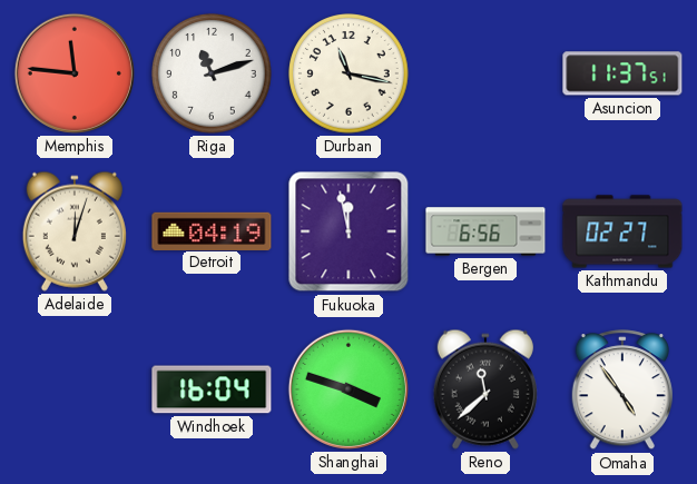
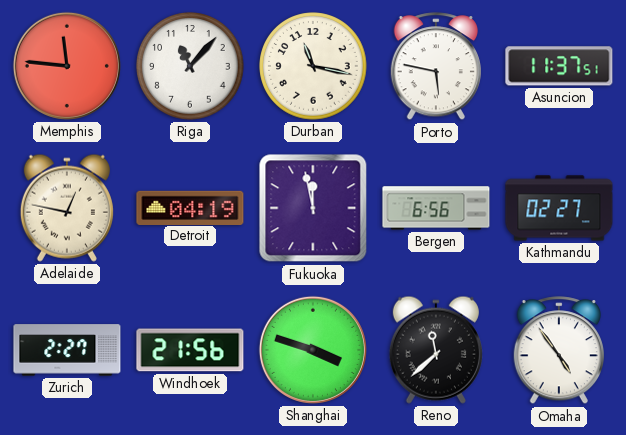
Riga: 11:12 -> 11:07 (190, 66)
Porto: none -> 5:47 (436, 67)
Adelaide: 12:03 -> 12:47 (67, 208)
Zurich: none -> 2:27 (67, 350)
Windhoek: 16:04 -> 21:56 (190, 350)
